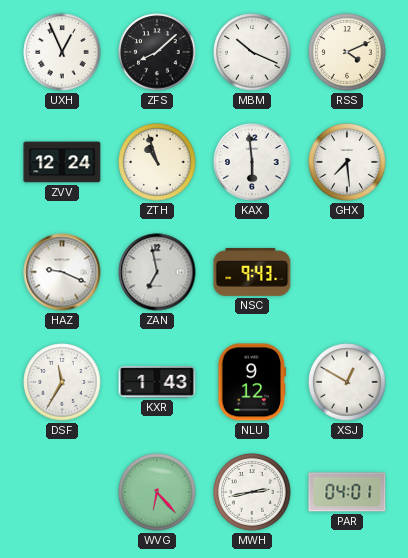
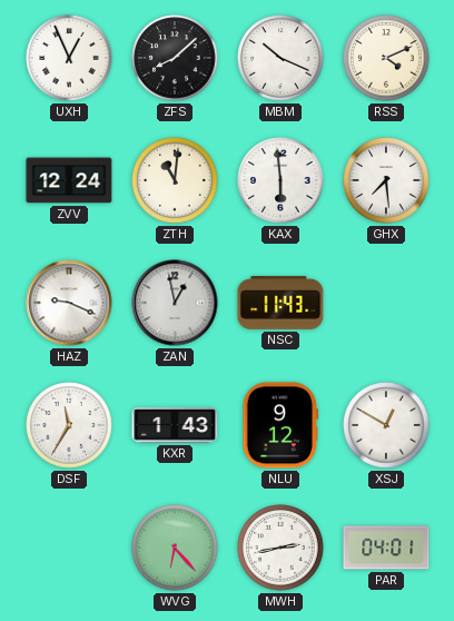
ZTH: 10:57 -> 11:01 (175, 180)
ZAN: 6:58 -> 12:58 (175, 303)
NSC: 9:43 -> 11:43 (280, 303)
